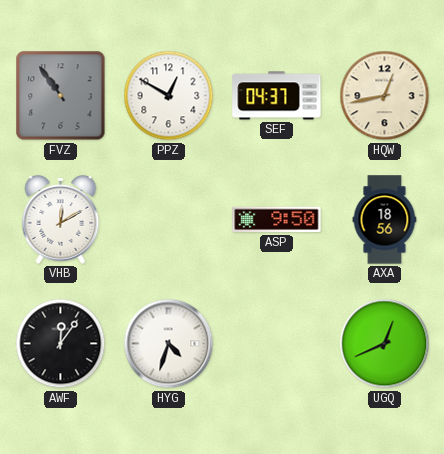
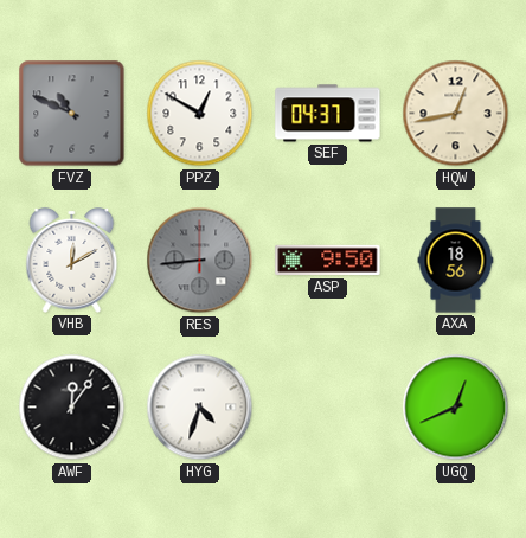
FVZ: 10:54 -> 10:49 (72, 114)
RES: none -> 8:44 (200, 261)
